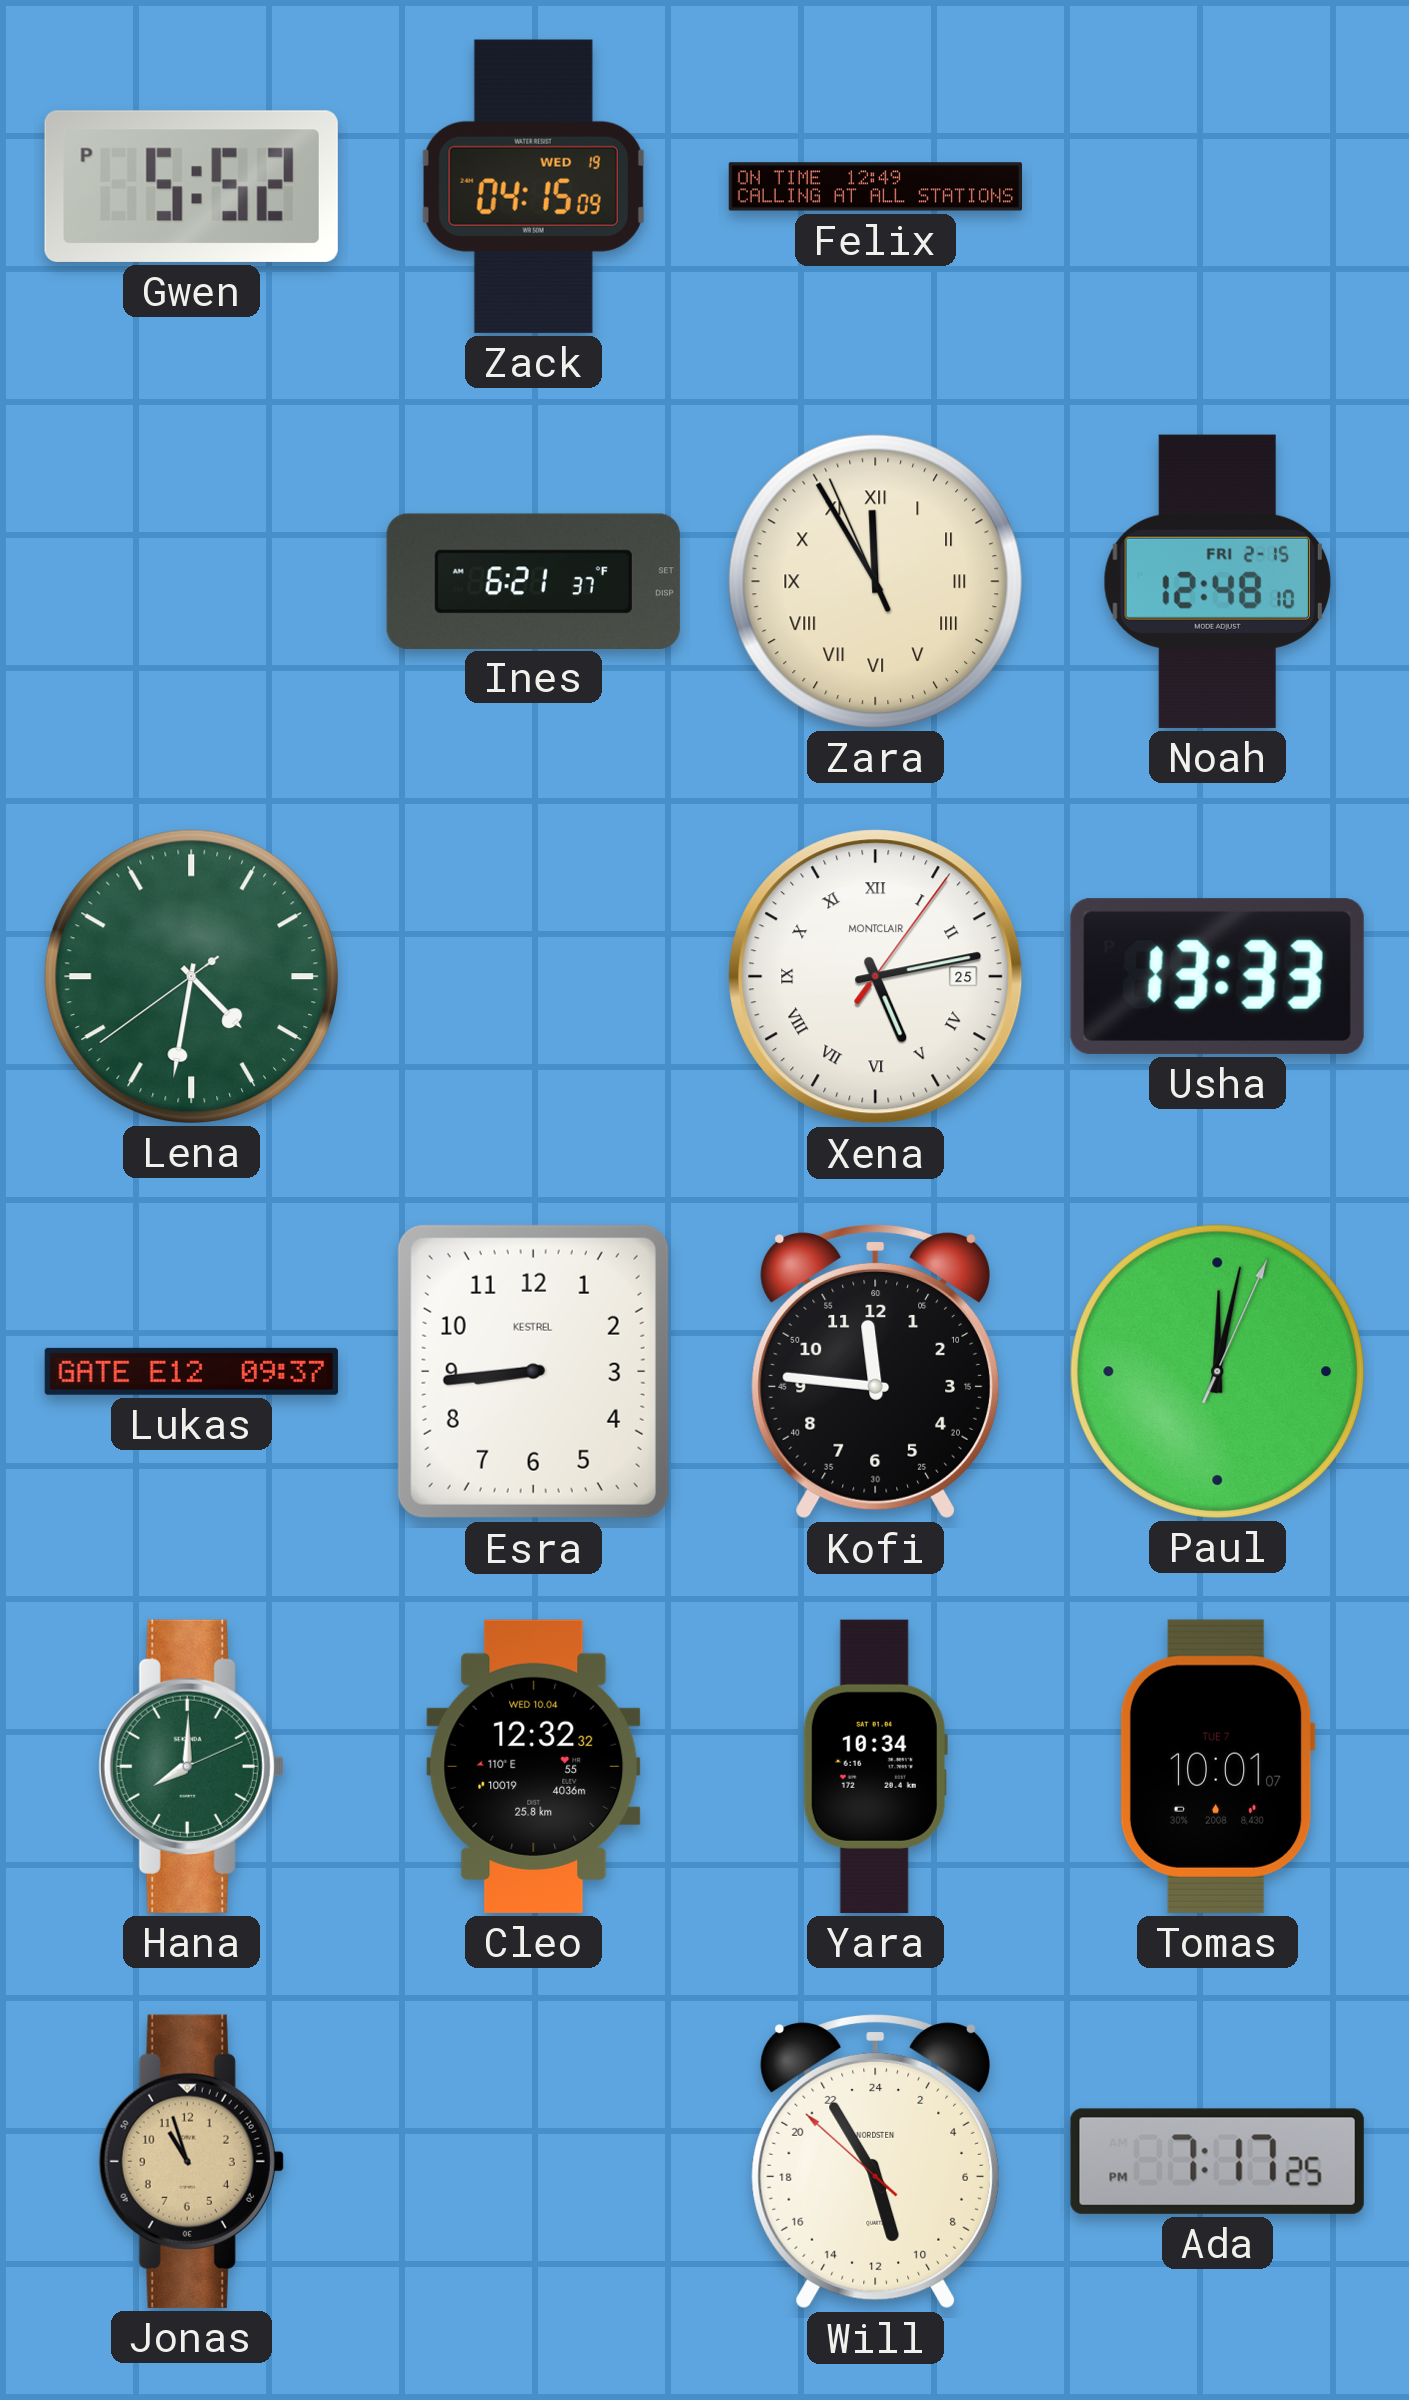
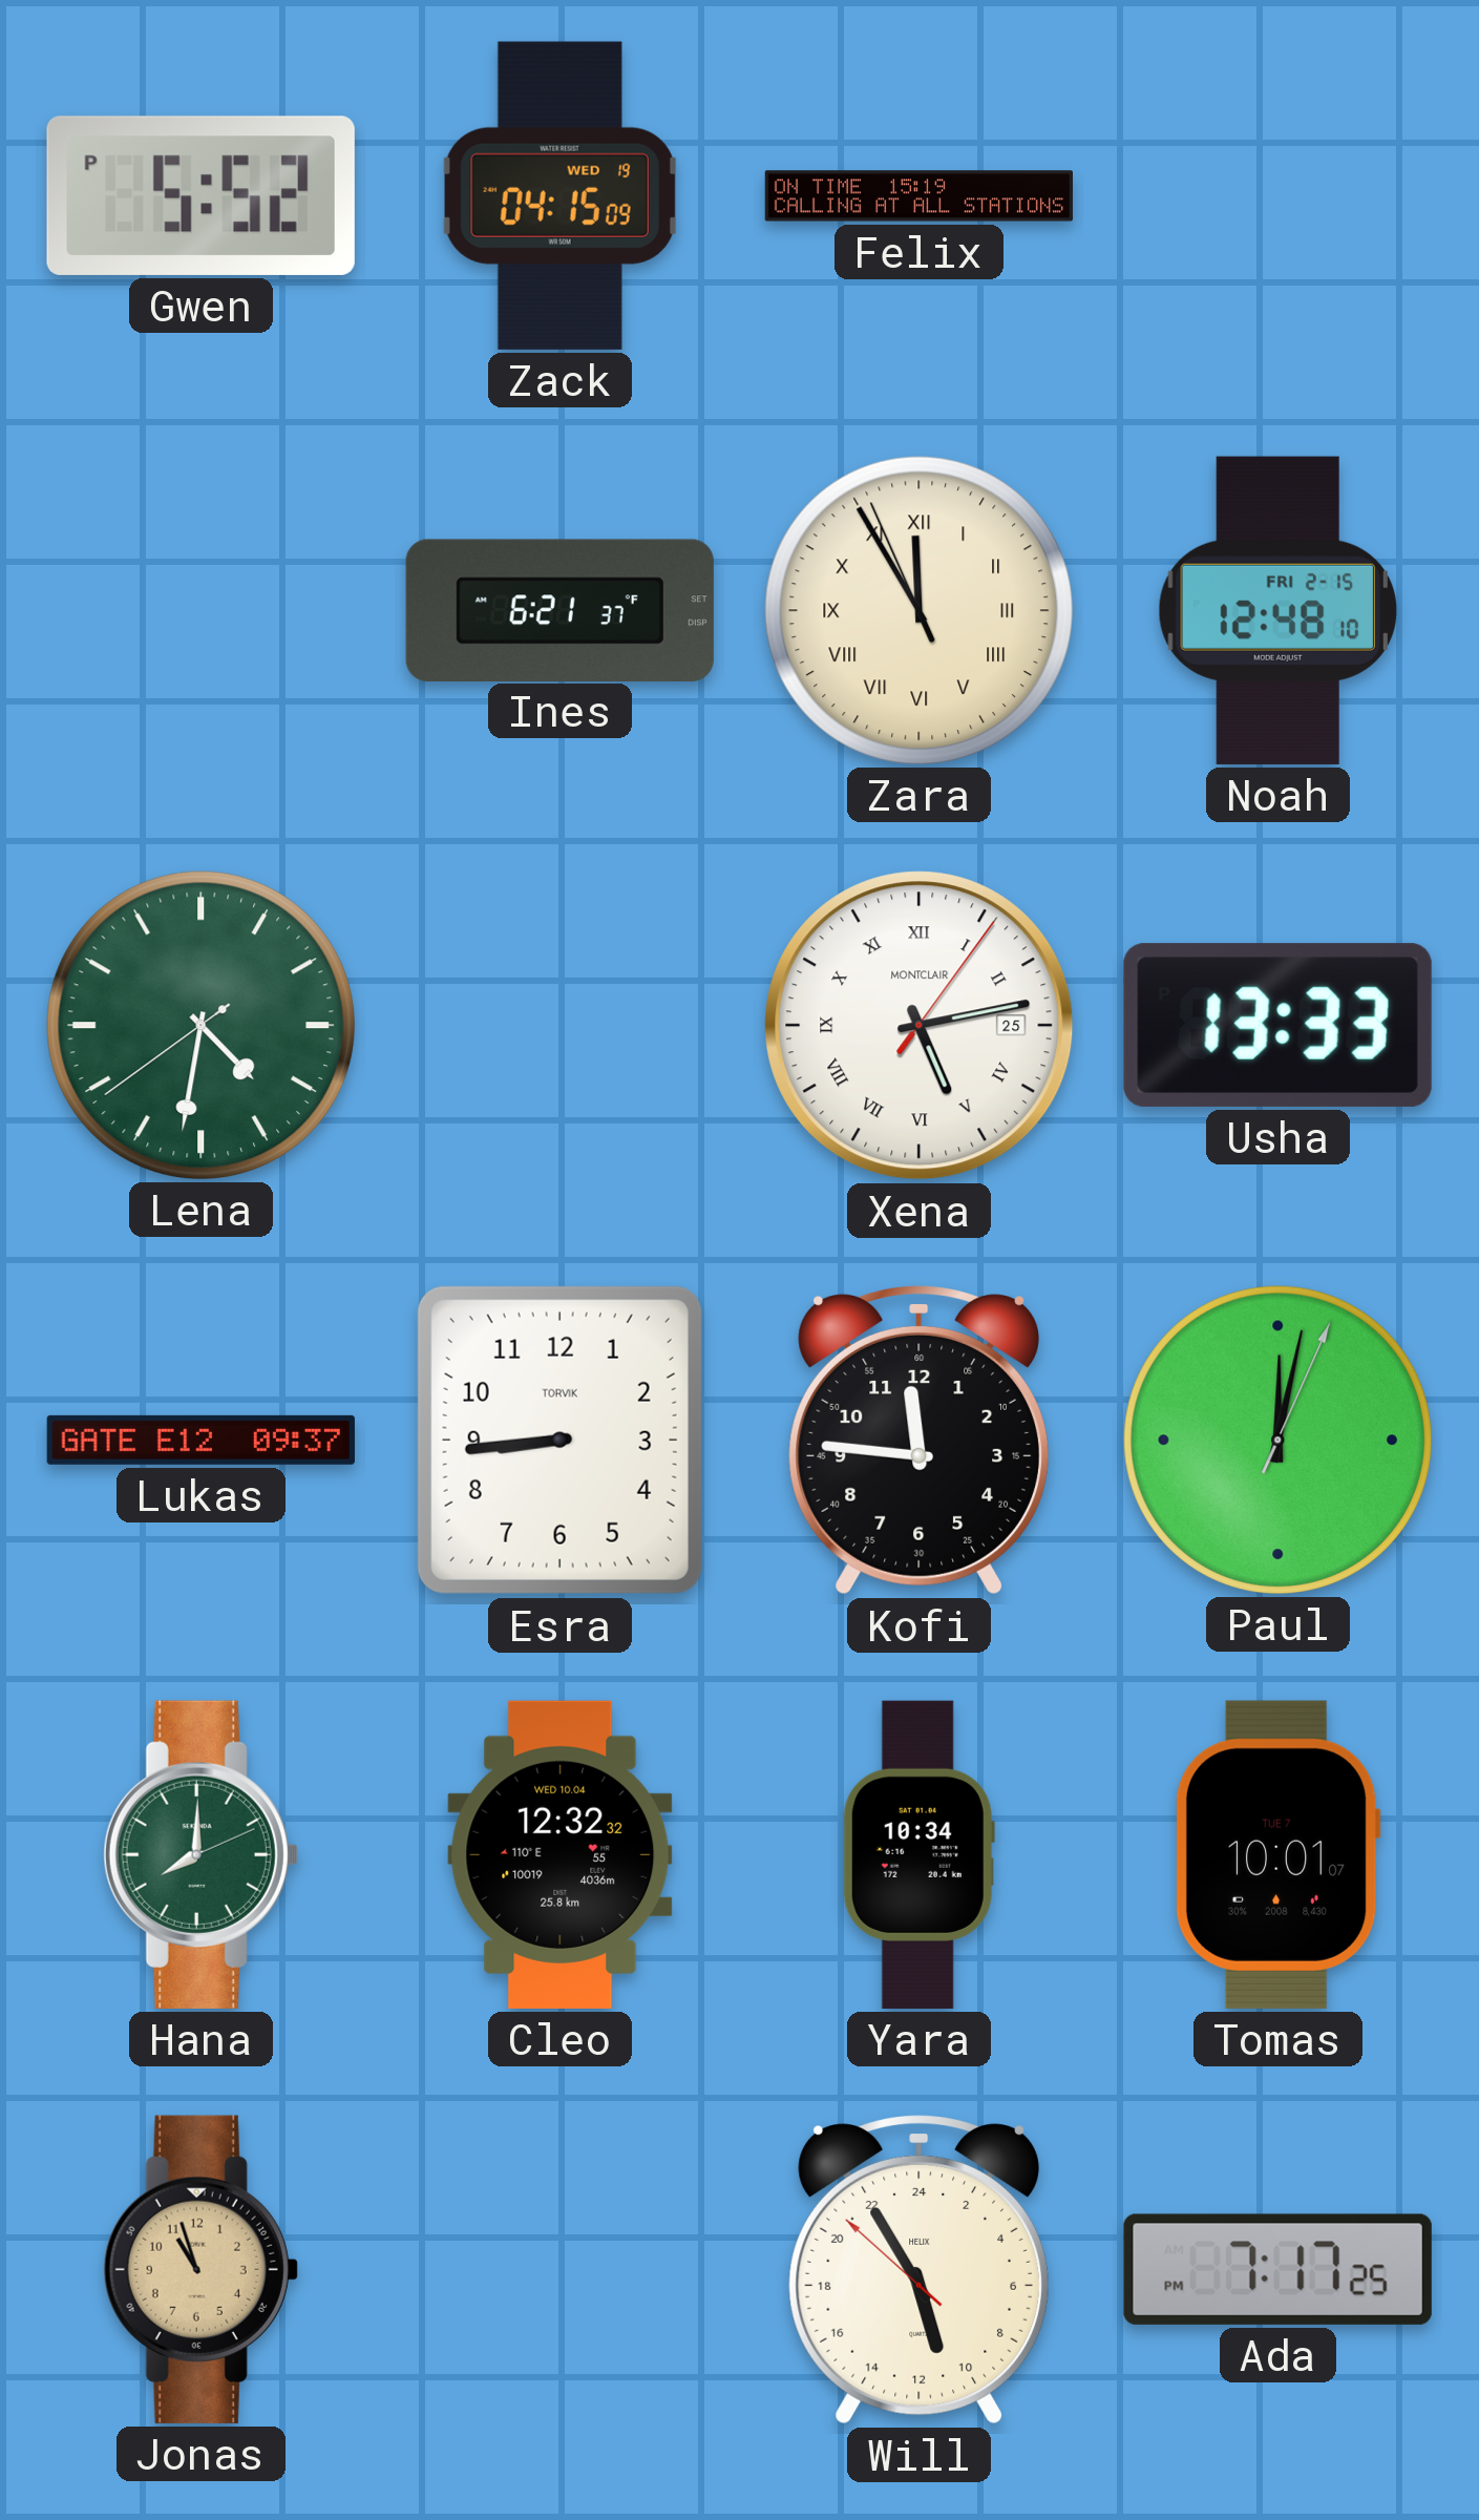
Felix: 12:49 -> 15:19 (918, 196)
Esra brand: KESTREL -> TORVIK (559, 1440)
Will brand: NORDSTEN -> HELIX (918, 2270)
